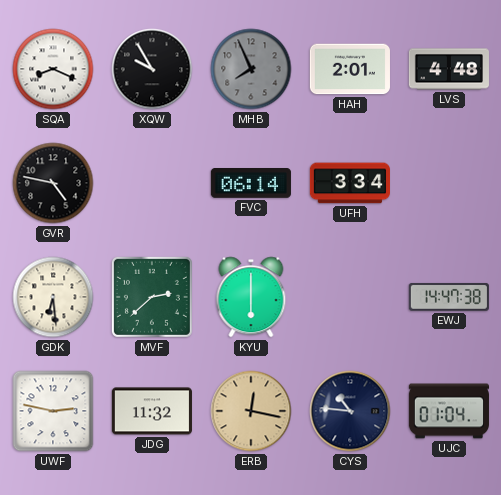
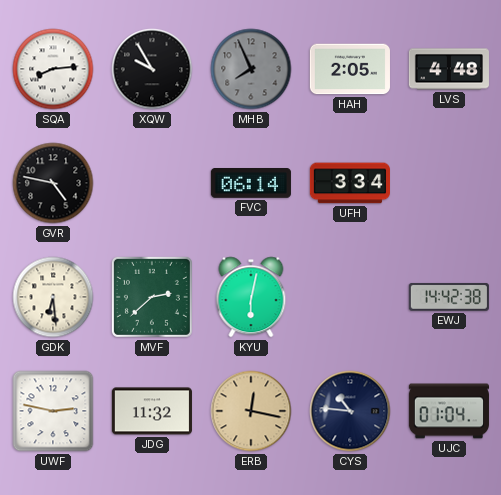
SQA: 8:19 -> 8:14 (53, 69)
HAH: 2:01 -> 2:05 (350, 69)
KYU: 6:00 -> 6:02 (251, 297)
EWJ: 14:47 -> 14:42 (449, 297)
